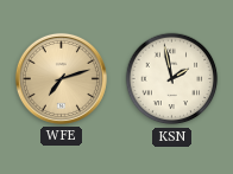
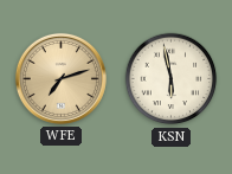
KSN: 1:58 -> 5:58 (172, 79)
